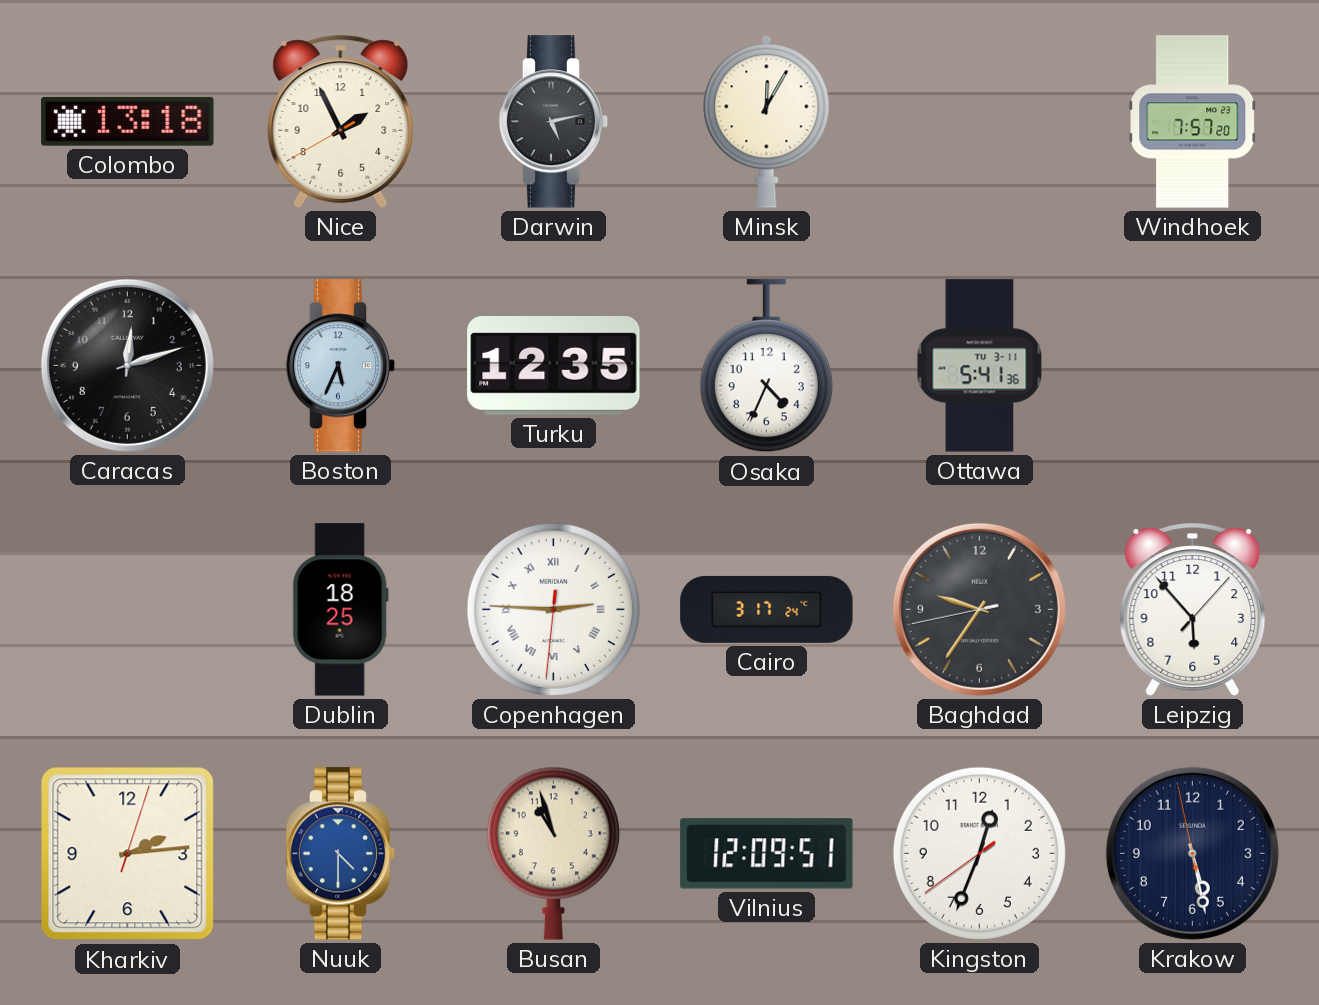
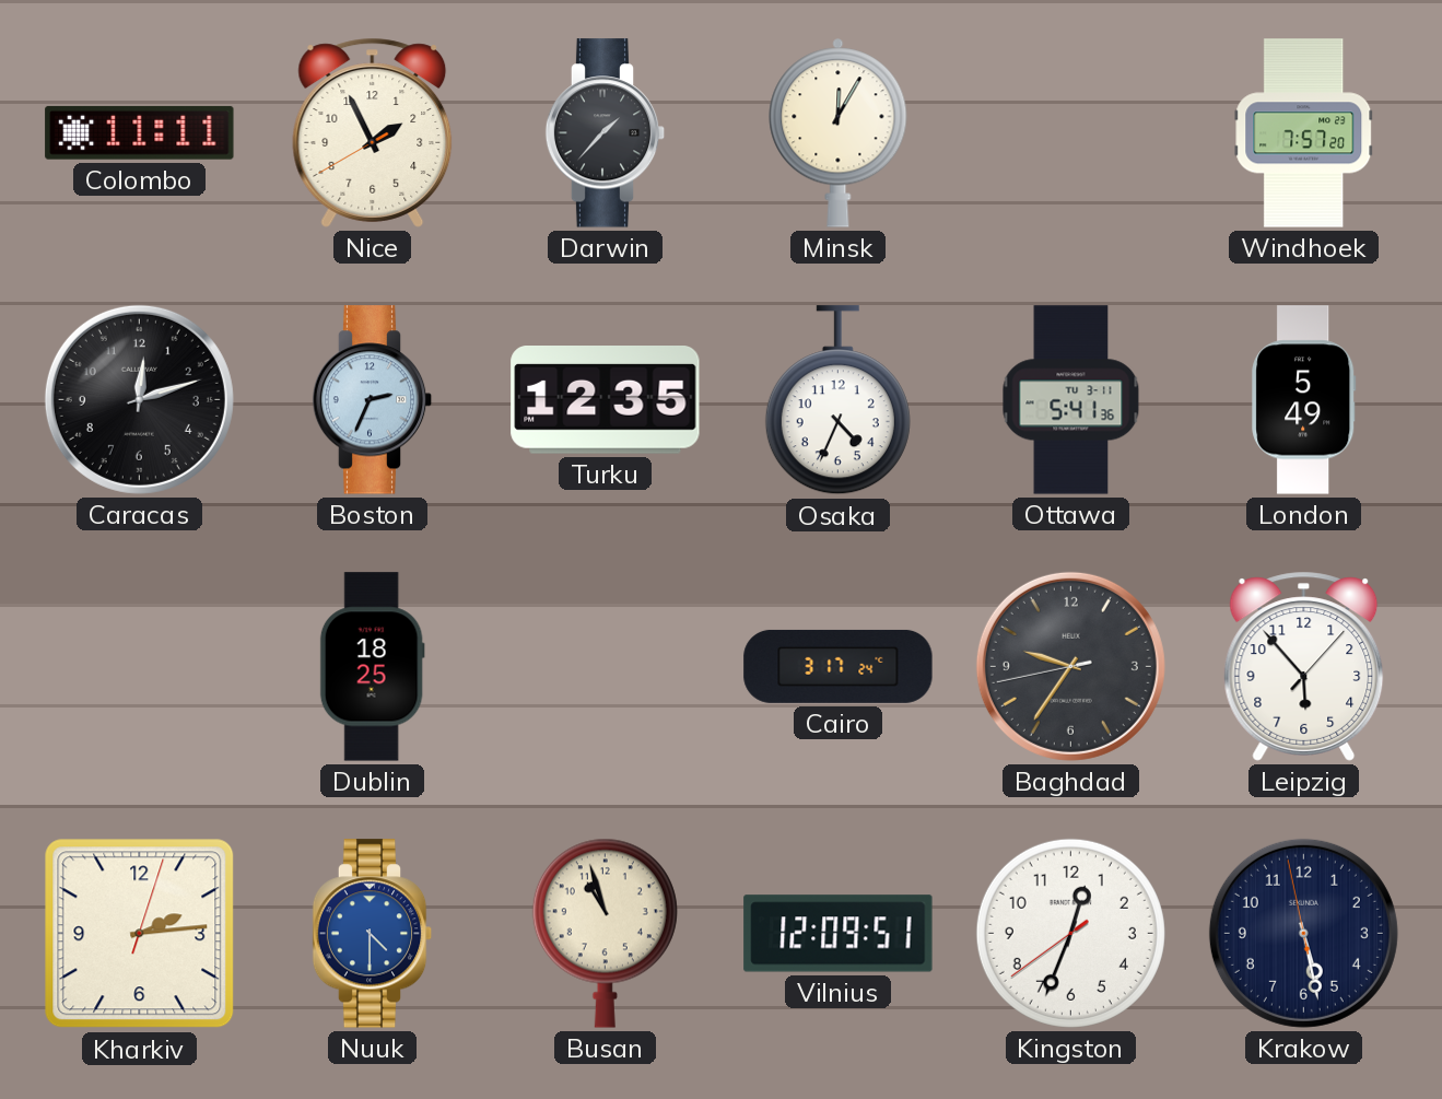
Colombo: 13:18 -> 11:11 (140, 132)
Darwin: 5:13 -> 1:37 (606, 133)
Boston: 5:34 -> 2:34 (373, 400)
London: none -> 5:49 (1304, 400)
Copenhagen: 2:45 -> none (553, 609)
